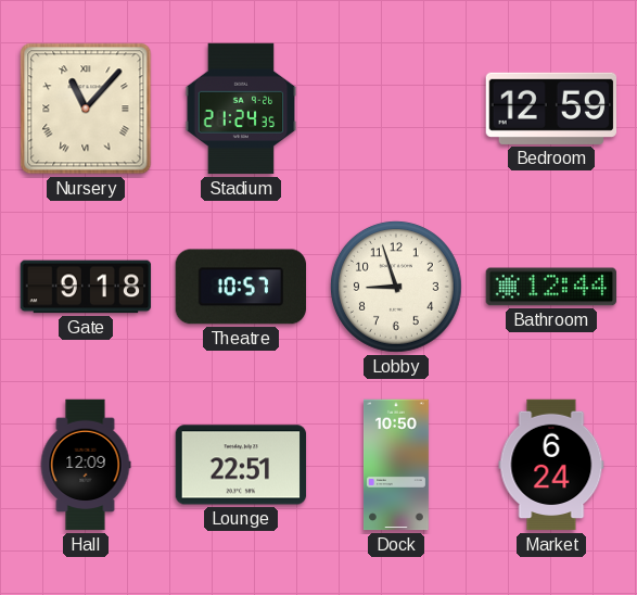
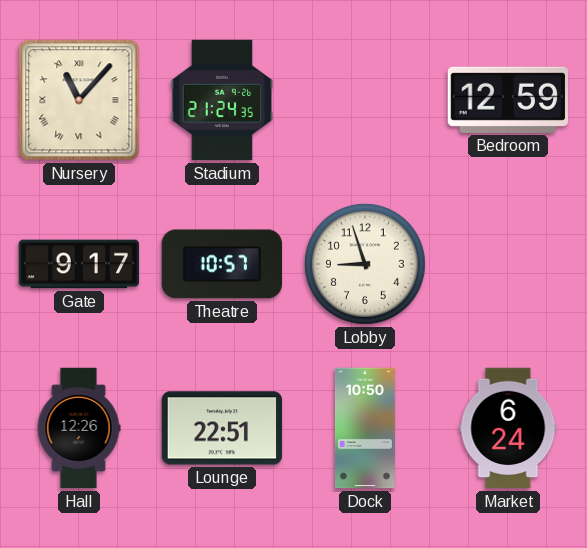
Gate: 9:18 -> 9:17 (79, 264)
Bathroom: 12:44 -> none (551, 287)
Hall: 12:09 -> 12:26 (79, 428)
